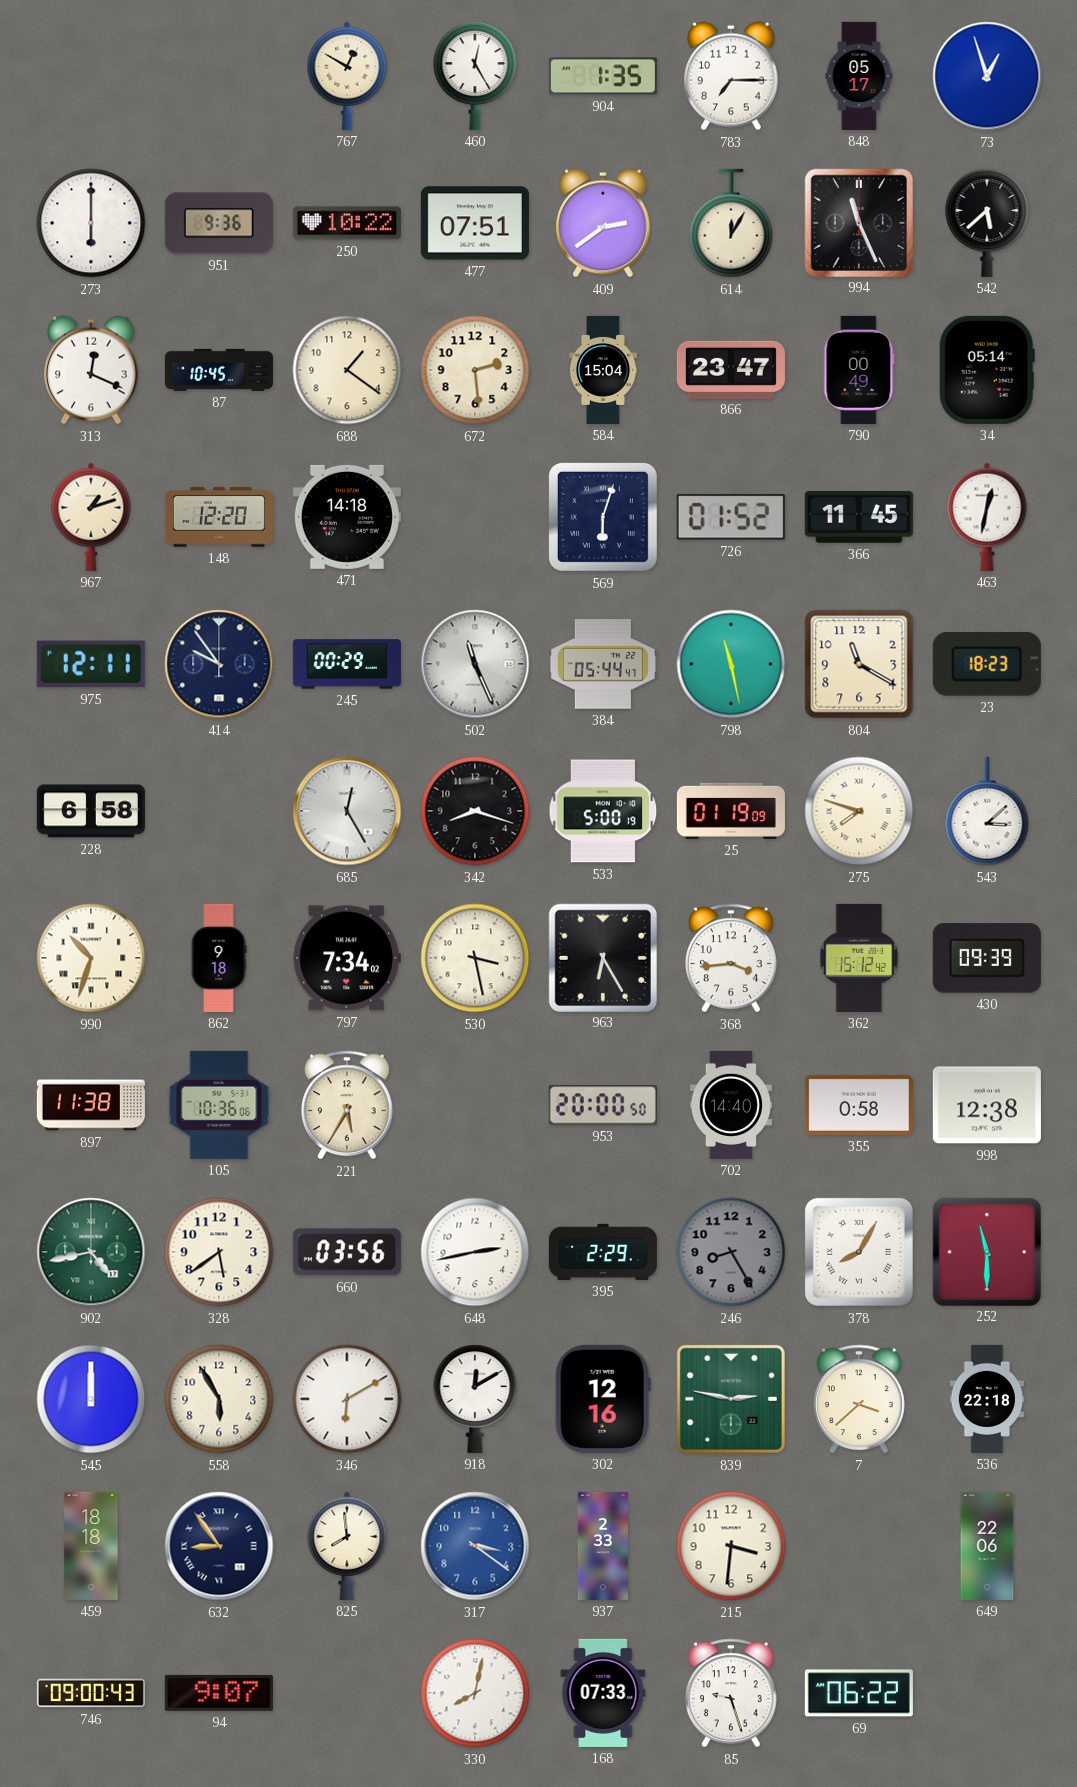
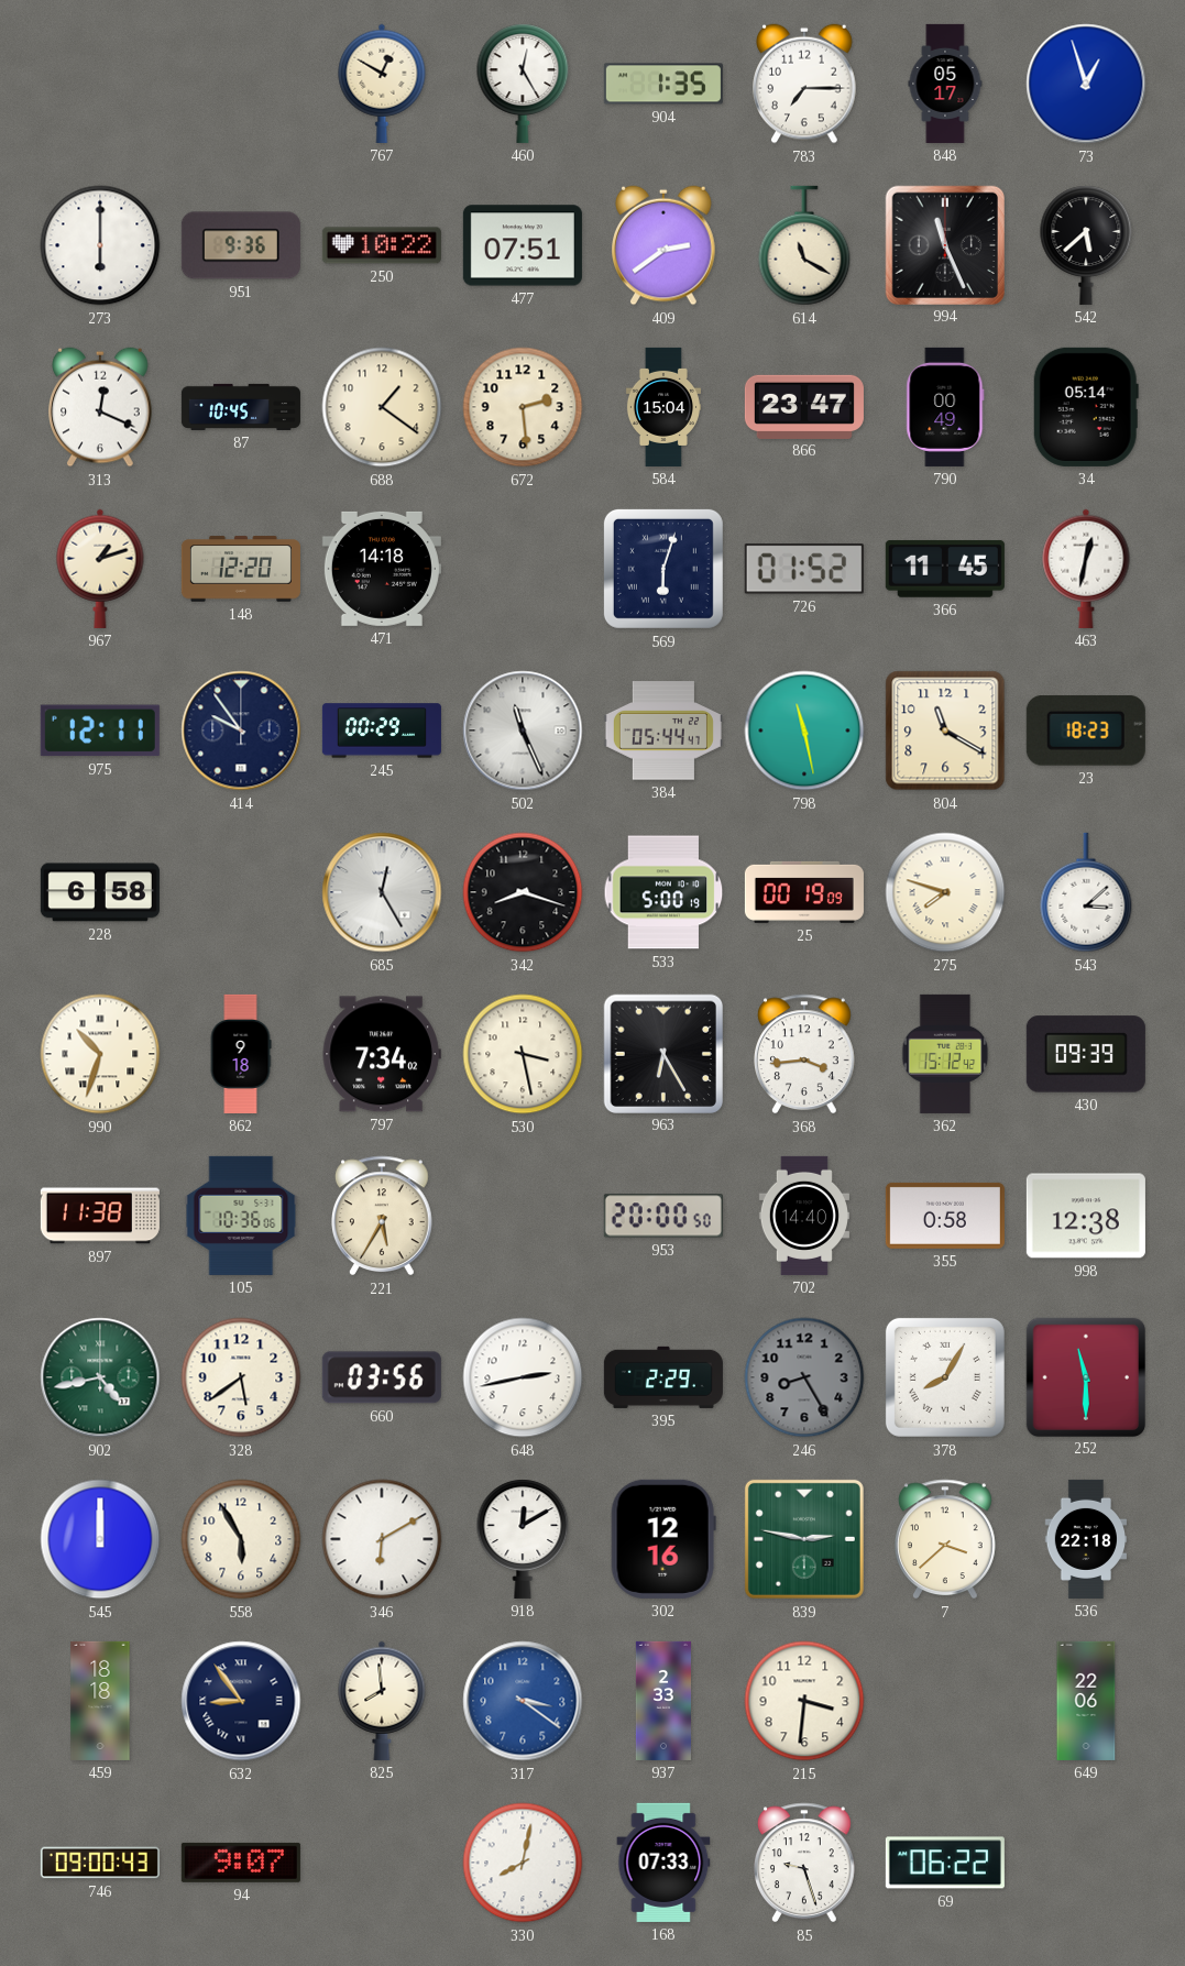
614: 12:05 -> 11:20 (804, 245)
25: 01:19 -> 00:19 (804, 892)
